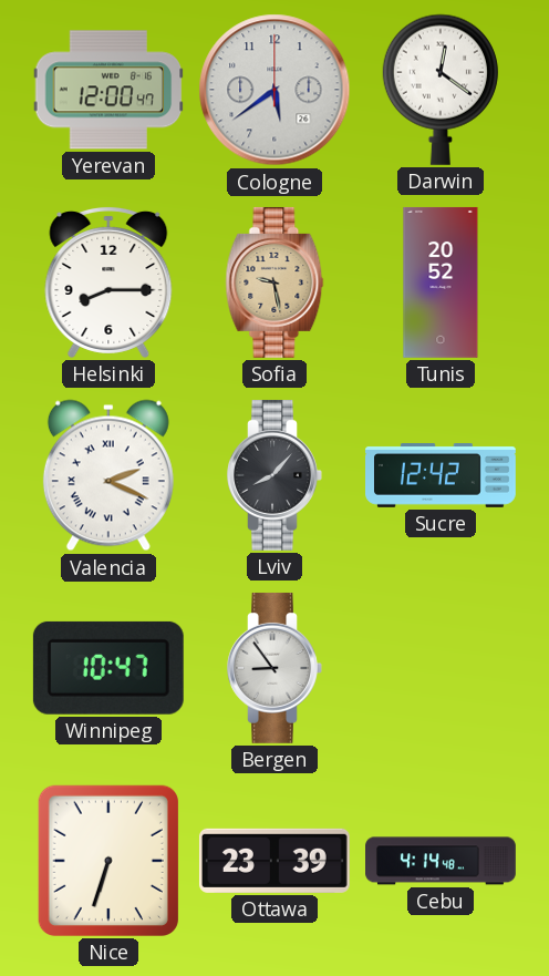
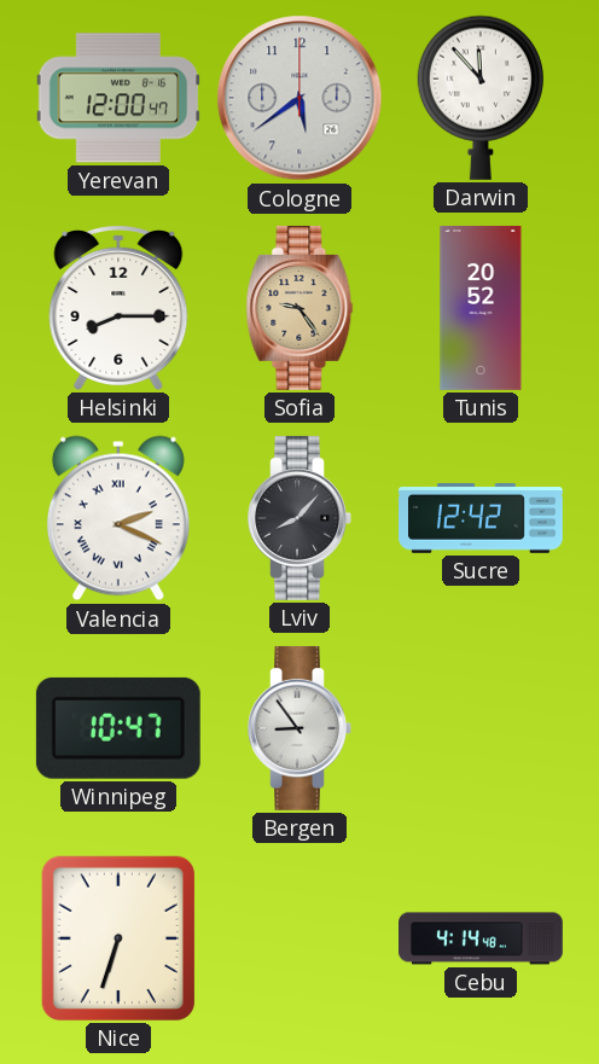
Darwin: 12:21 -> 11:53 (481, 98)
Sofia: 9:28 -> 9:24 (299, 308)
Ottawa: 23:39 -> none (274, 861)
